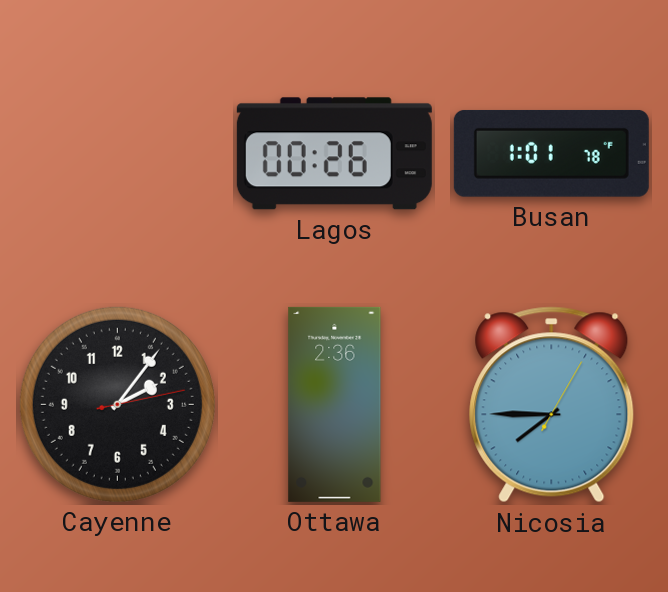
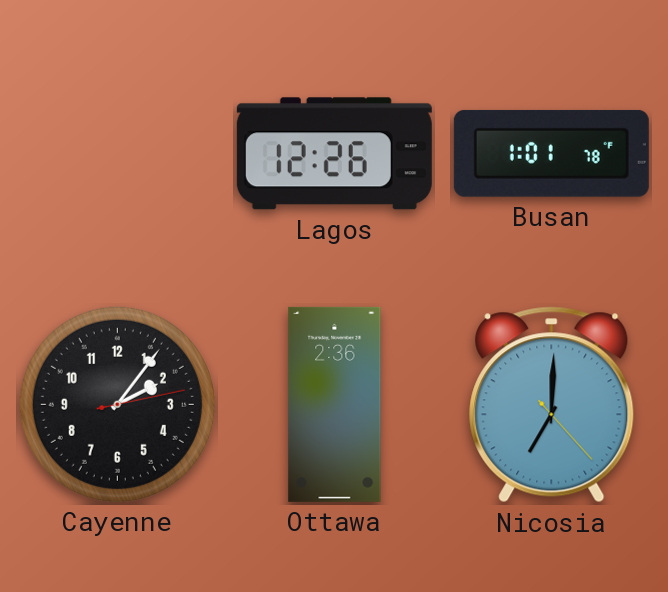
Lagos: 00:26 -> 12:26 (334, 154)
Nicosia: 7:45 -> 7:00 (552, 405)
